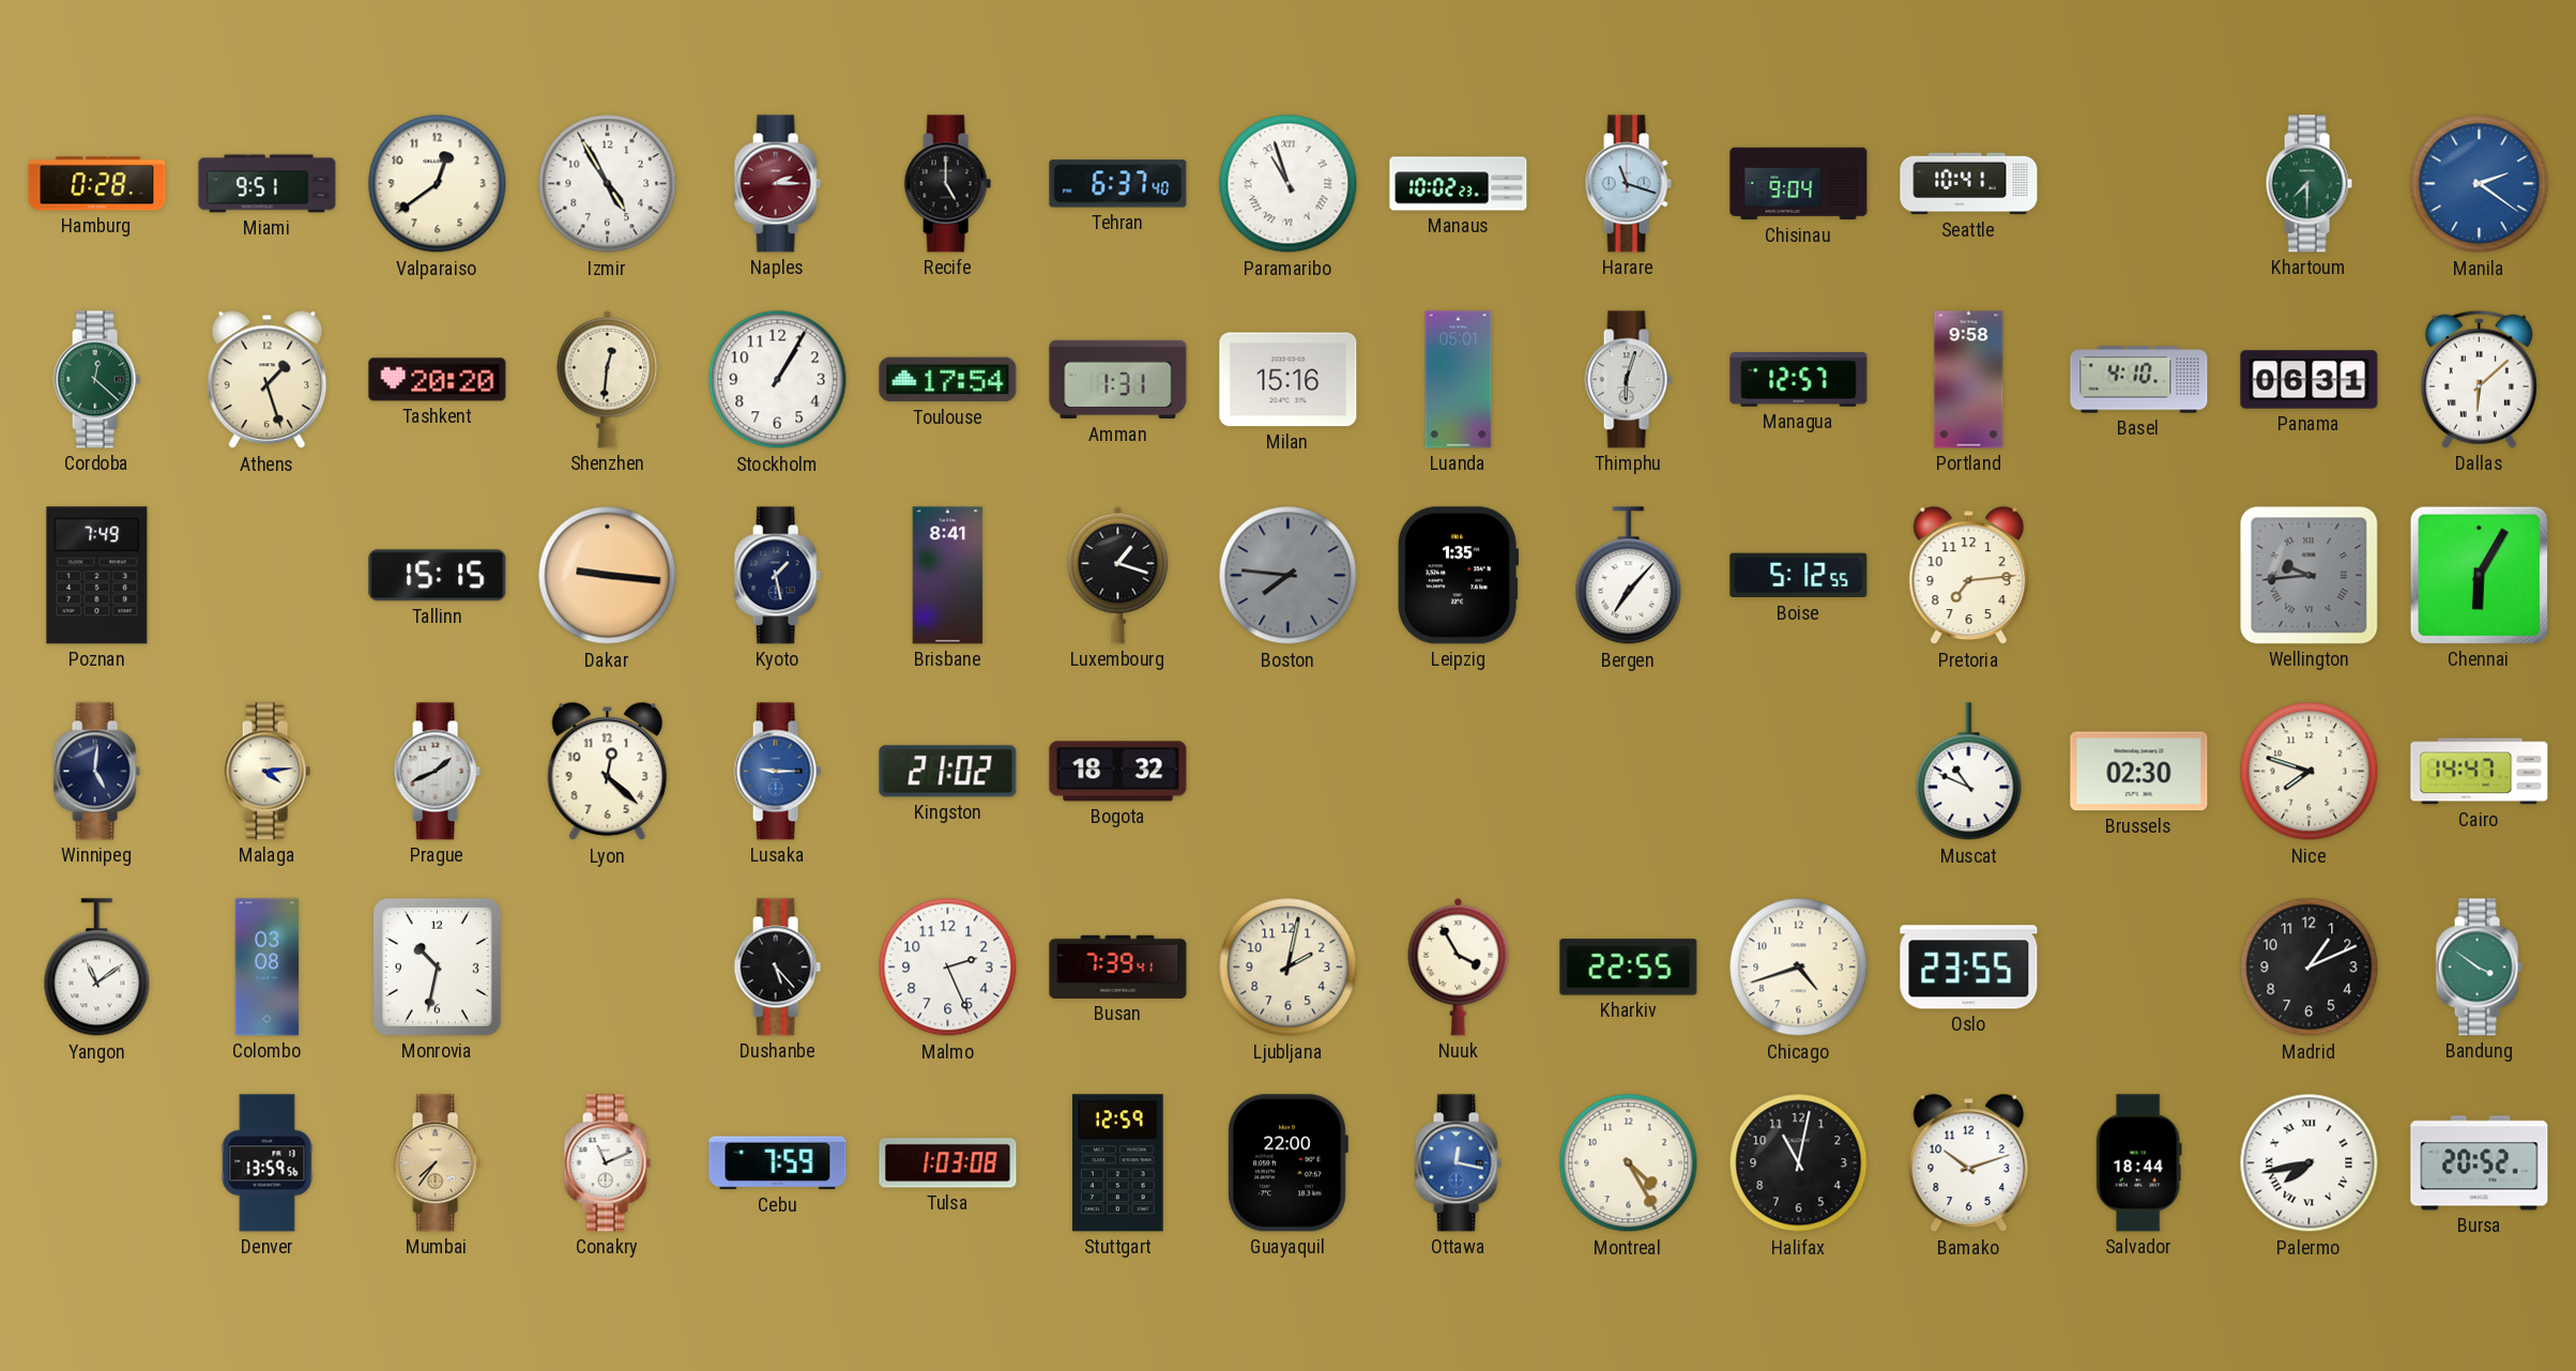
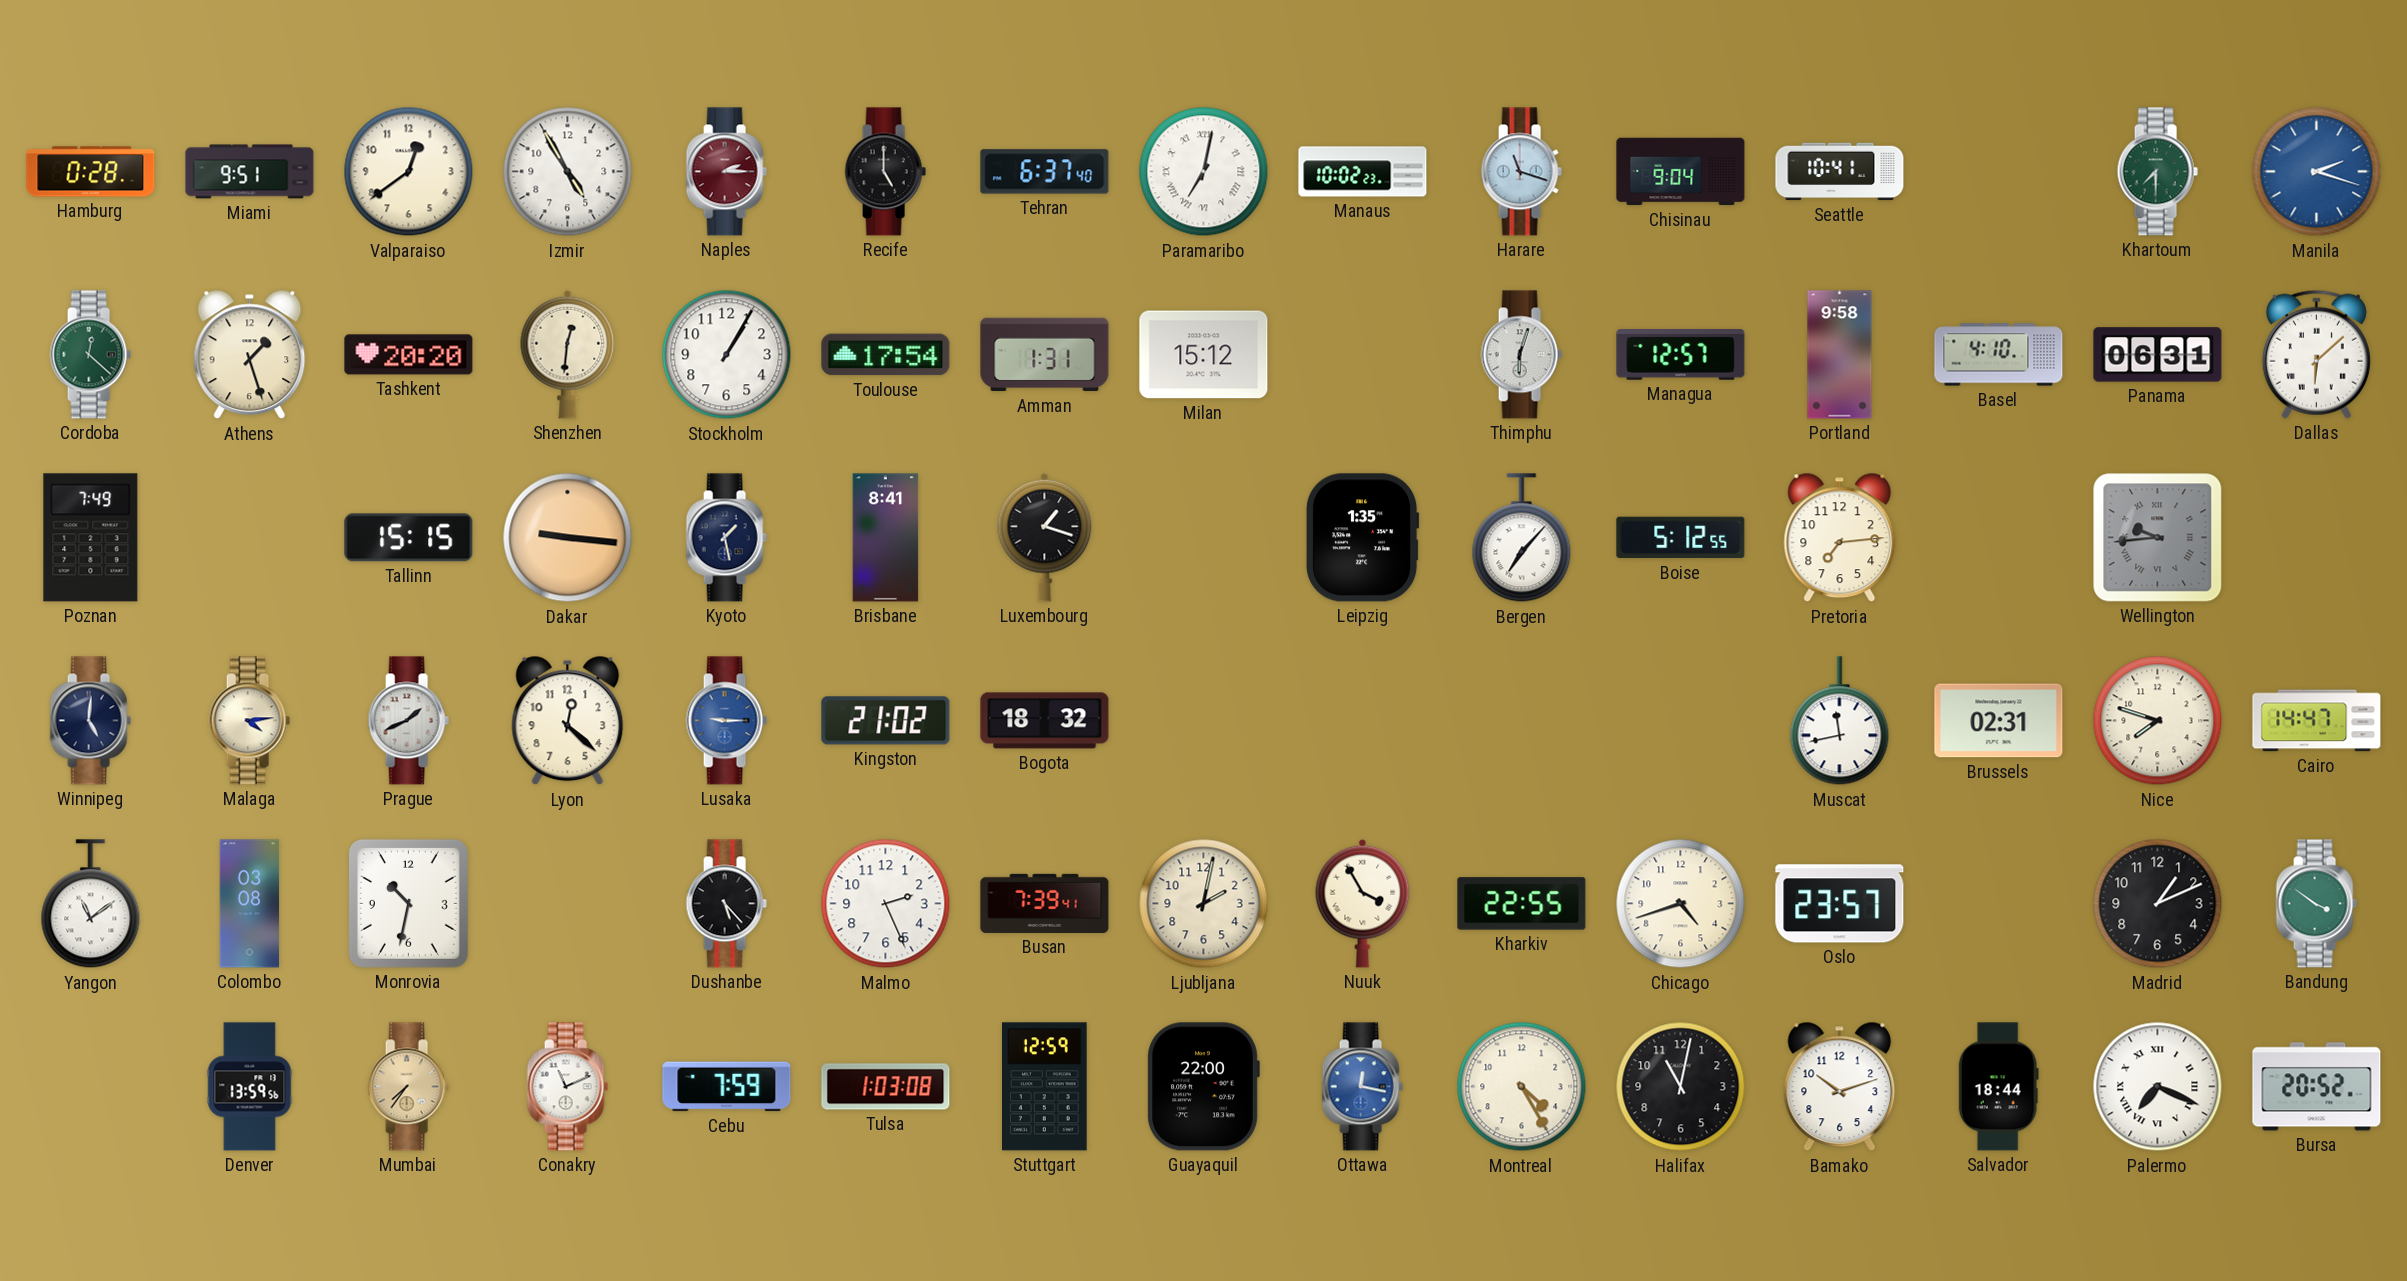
Paramaribo: 10:57 -> 7:02 (1204, 172)
Manila: 2:21 -> 2:18 (2317, 172)
Milan: 15:16 -> 15:12 (1204, 355)
Luanda: 05:01 -> none (1459, 380)
Boston: 7:46 -> none (1289, 576)
Chennai: 6:05 -> none (2479, 575)
Muscat: 10:49 -> 11:43 (1840, 721)
Brussels: 02:30 -> 02:31 (1999, 721)
Oslo: 23:55 -> 23:57 (1840, 904)
Palermo: 7:43 -> 7:19 (2158, 1087)
